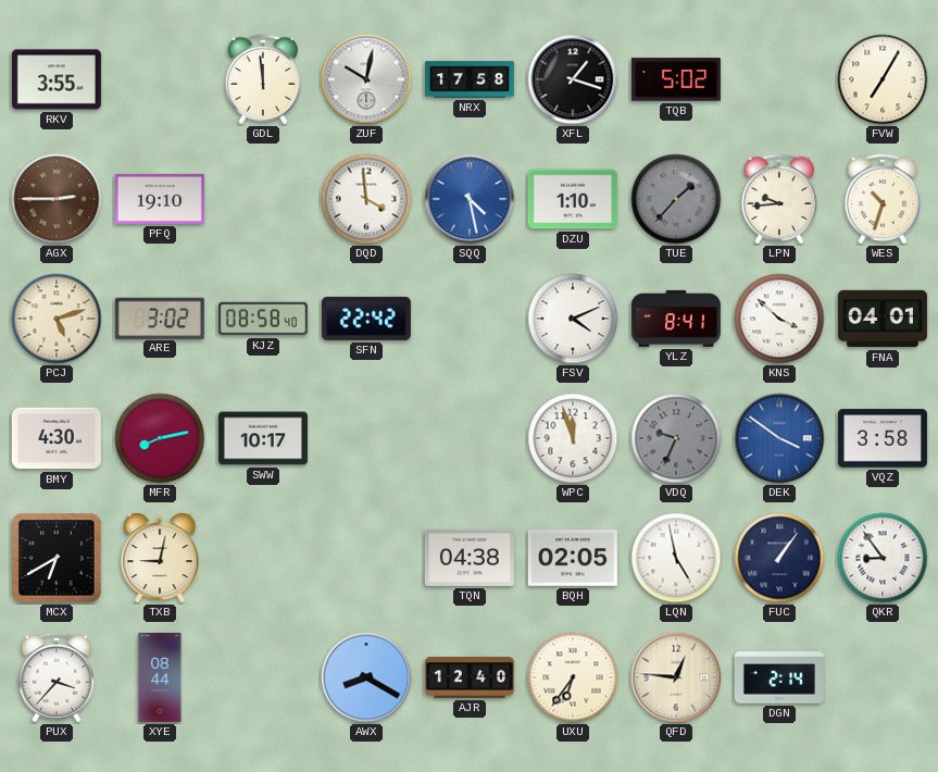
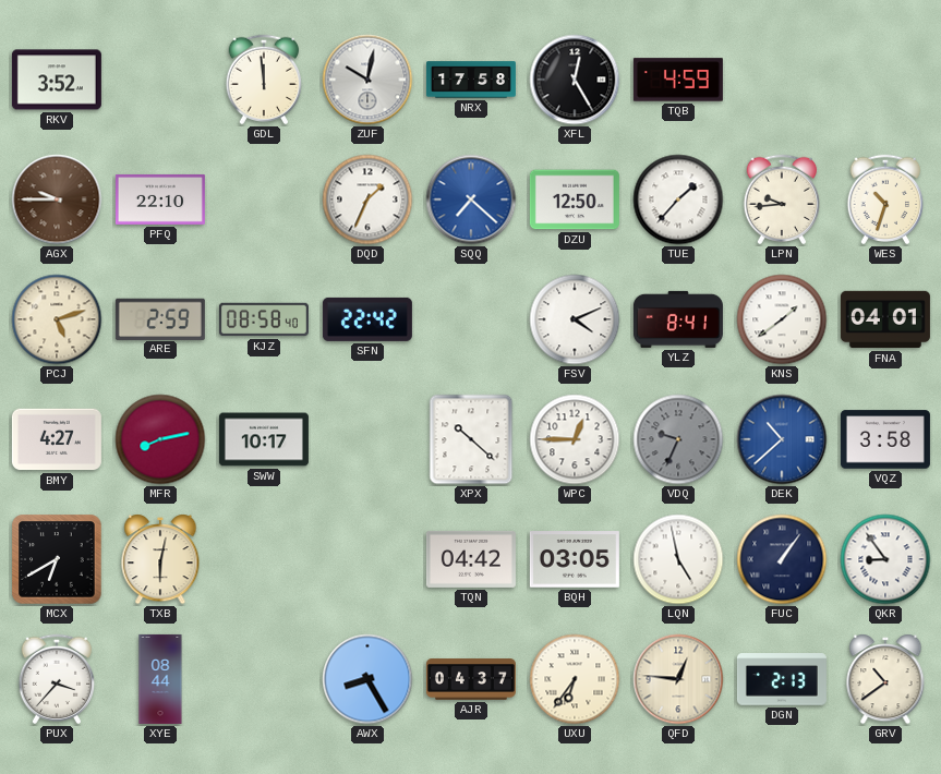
RKV: 3:55 -> 3:52 (57, 80)
XFL: 1:18 -> 12:25 (575, 80)
TQB: 5:02 -> 4:59 (678, 80)
FVW: 7:05 -> none (883, 79)
AGX: 2:45 -> 9:45 (57, 199)
PFQ: 19:10 -> 22:10 (160, 199)
DQD: 3:59 -> 1:34 (367, 199)
SQQ: 4:28 -> 7:22 (471, 199)
DZU: 1:10 -> 12:50 (575, 199)
TUE dial: grey -> white (678, 199)
ARE: 3:02 -> 2:59 (160, 318)
KNS: 3:52 -> 1:39 (782, 319)
BMY: 4:30 -> 4:27 (57, 439)
XPX: none -> 10:22 (471, 439)
WPC: 11:57 -> 12:45 (575, 439)
DEK: 3:51 -> 10:38 (782, 439)
TXB: 9:02 -> 6:02 (160, 559)
TQN: 04:38 -> 04:42 (471, 559)
BQH: 02:05 -> 03:05 (575, 559)
AWX: 8:20 -> 8:25 (367, 679)
AJR: 12:40 -> 04:37 (471, 679)
DGN: 2:14 -> 2:13 (782, 679)
GRV: none -> 10:39 (885, 679)
